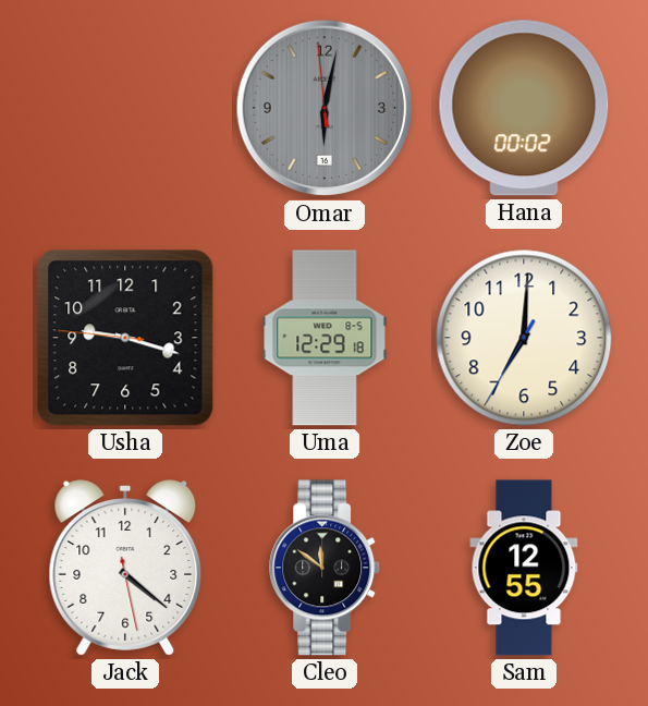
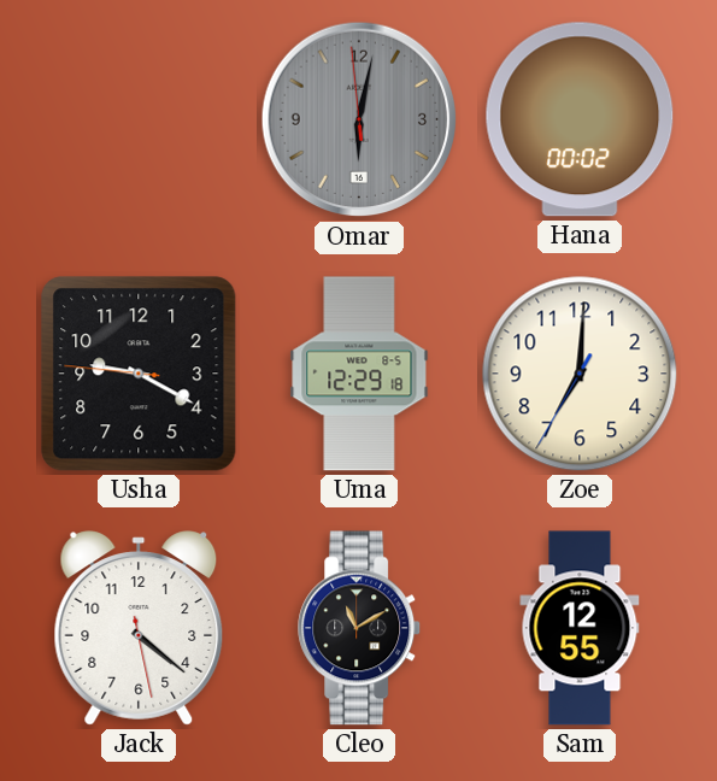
Usha: 9:17 -> 9:19 (139, 374)
Cleo: 11:51 -> 11:10 (360, 628)
